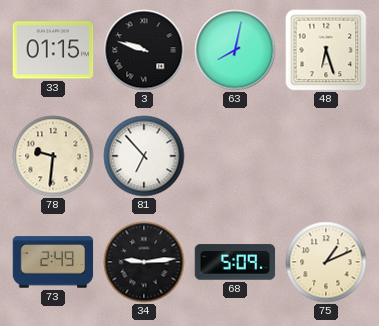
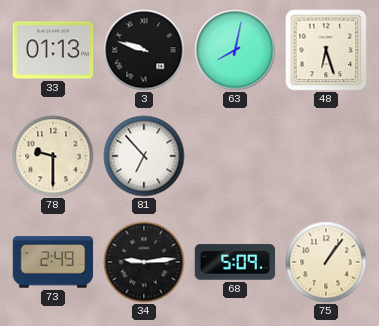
33: 01:15 -> 01:13 (53, 50)
78: 9:31 -> 9:30 (53, 156)
75: 1:11 -> 1:06 (326, 262)
